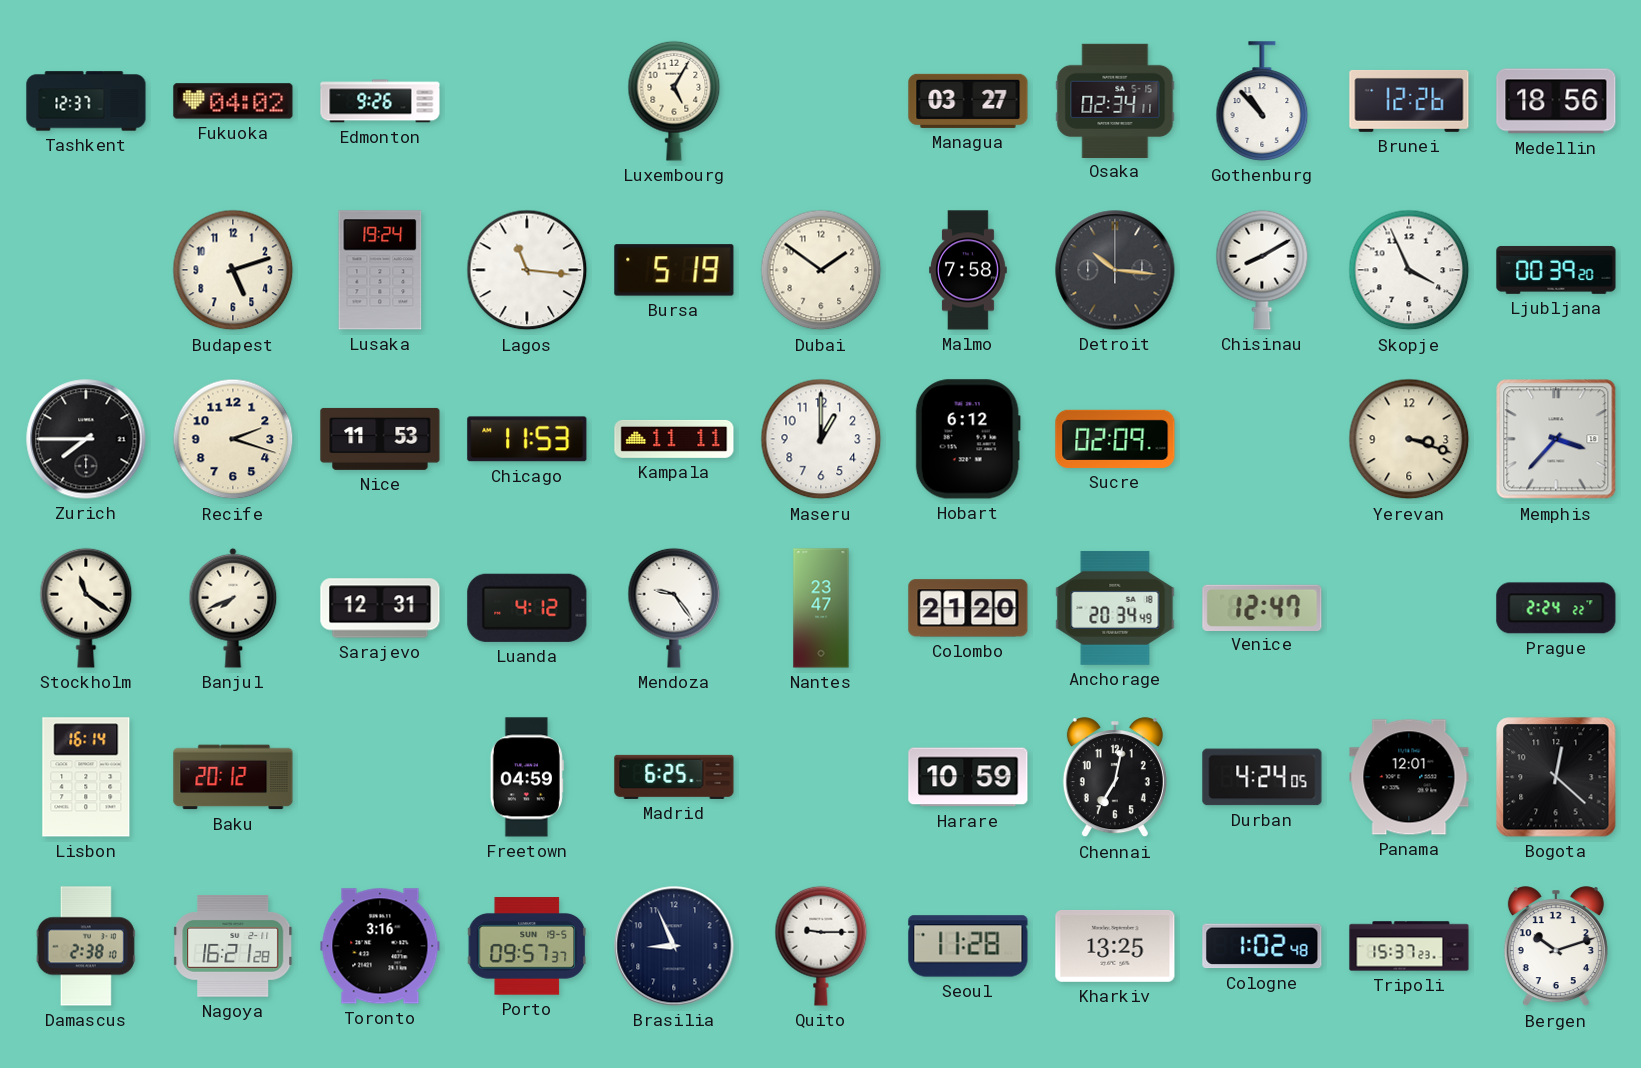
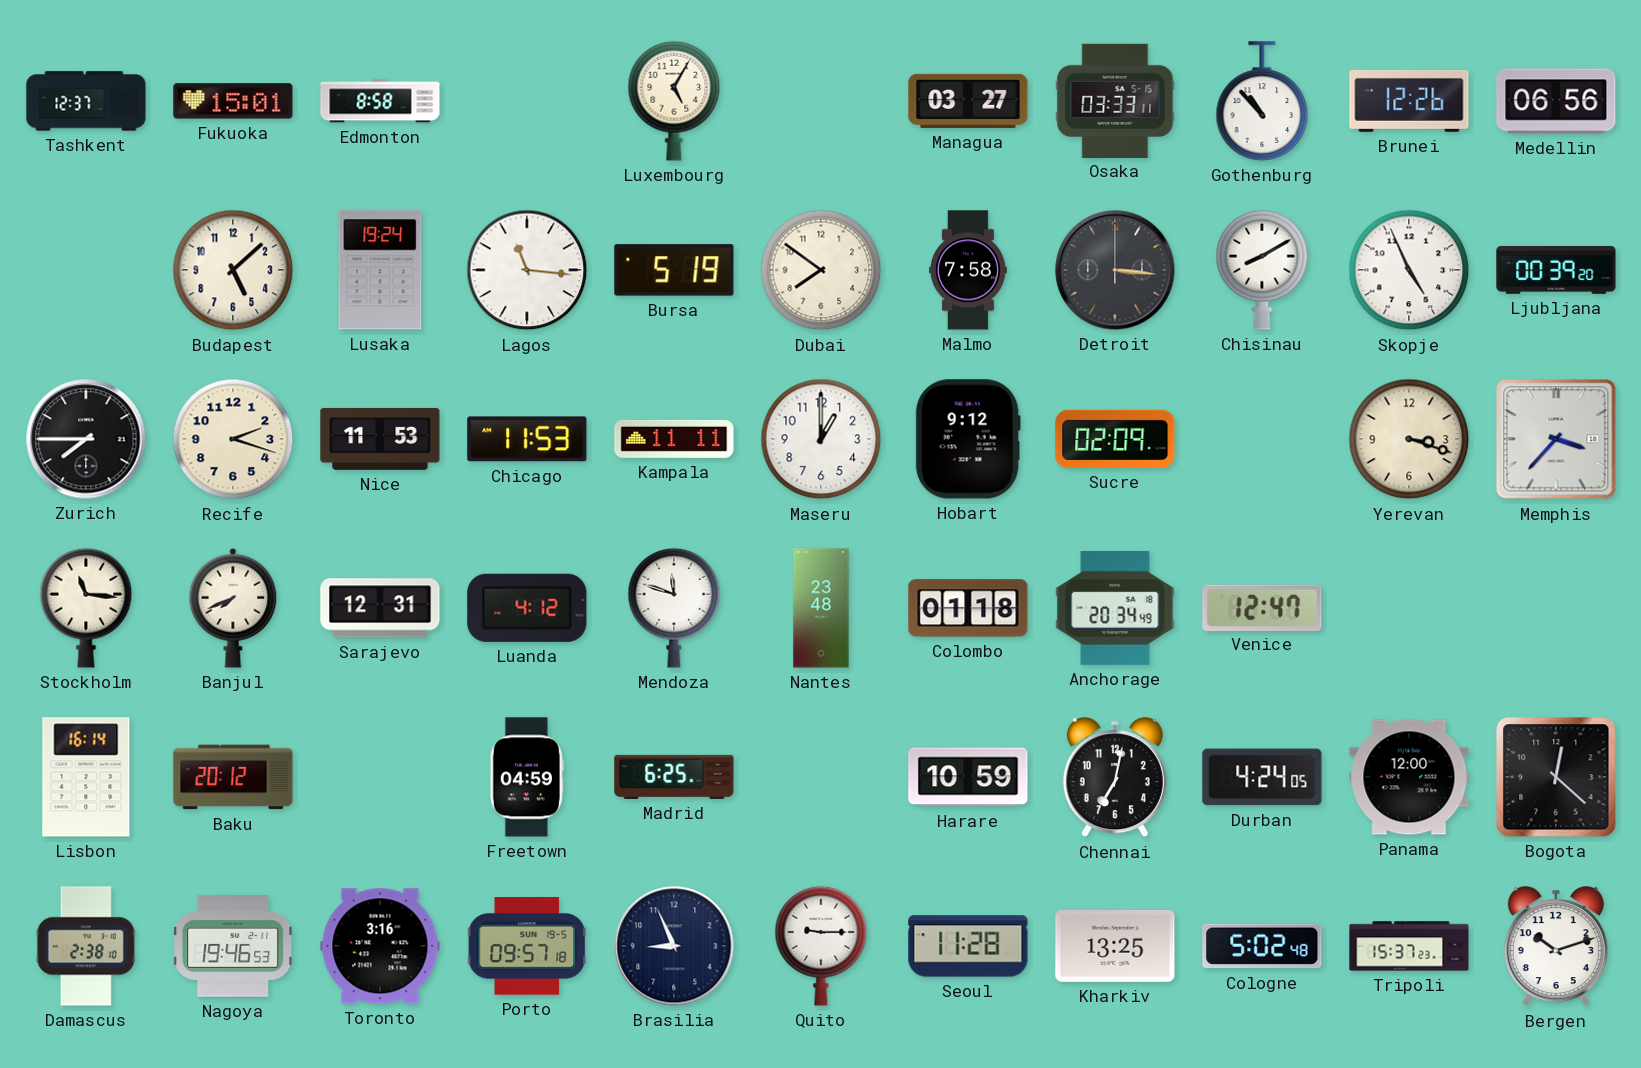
Fukuoka: 04:02 -> 15:01 (233, 101)
Edmonton: 9:26 -> 8:58 (380, 101)
Osaka: 02:34 -> 03:33 (1115, 100)
Medellin: 18:56 -> 06:56 (1556, 101)
Budapest: 5:12 -> 5:08 (233, 270)
Dubai: 1:51 -> 7:51 (821, 270)
Detroit: 10:16 -> 3:16 (1115, 270)
Skopje: 3:56 -> 4:56 (1409, 270)
Hobart: 6:12 -> 9:12 (968, 439)
Stockholm: 11:21 -> 11:16 (86, 608)
Mendoza: 9:24 -> 11:48 (674, 608)
Nantes: 23:47 -> 23:48 (821, 608)
Colombo: 21:20 -> 01:18 (968, 608)
Prague: 2:24 -> none (1556, 608)
Panama: 12:01 -> 12:00 (1409, 777)
Nagoya: 16:21 -> 19:46 (234, 947)
Porto: 09:57:37 -> 09:57:18 (527, 946)
Cologne: 1:02 -> 5:02 (1262, 946)
